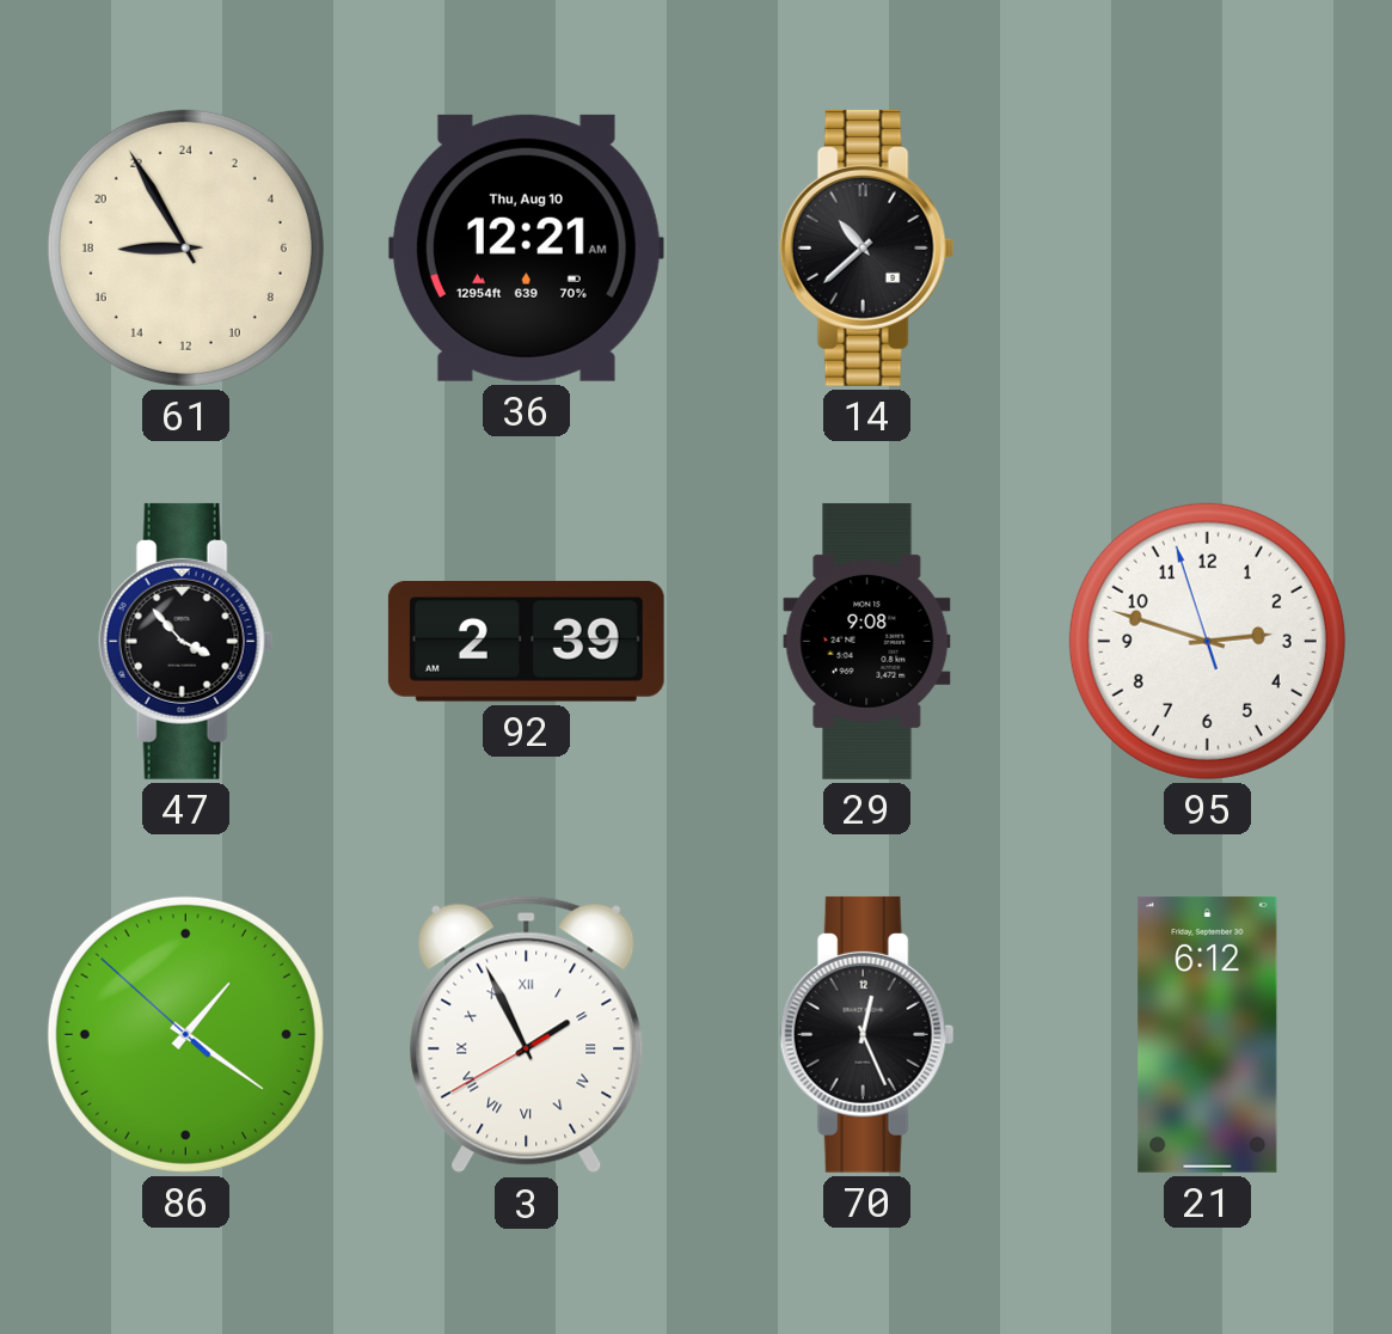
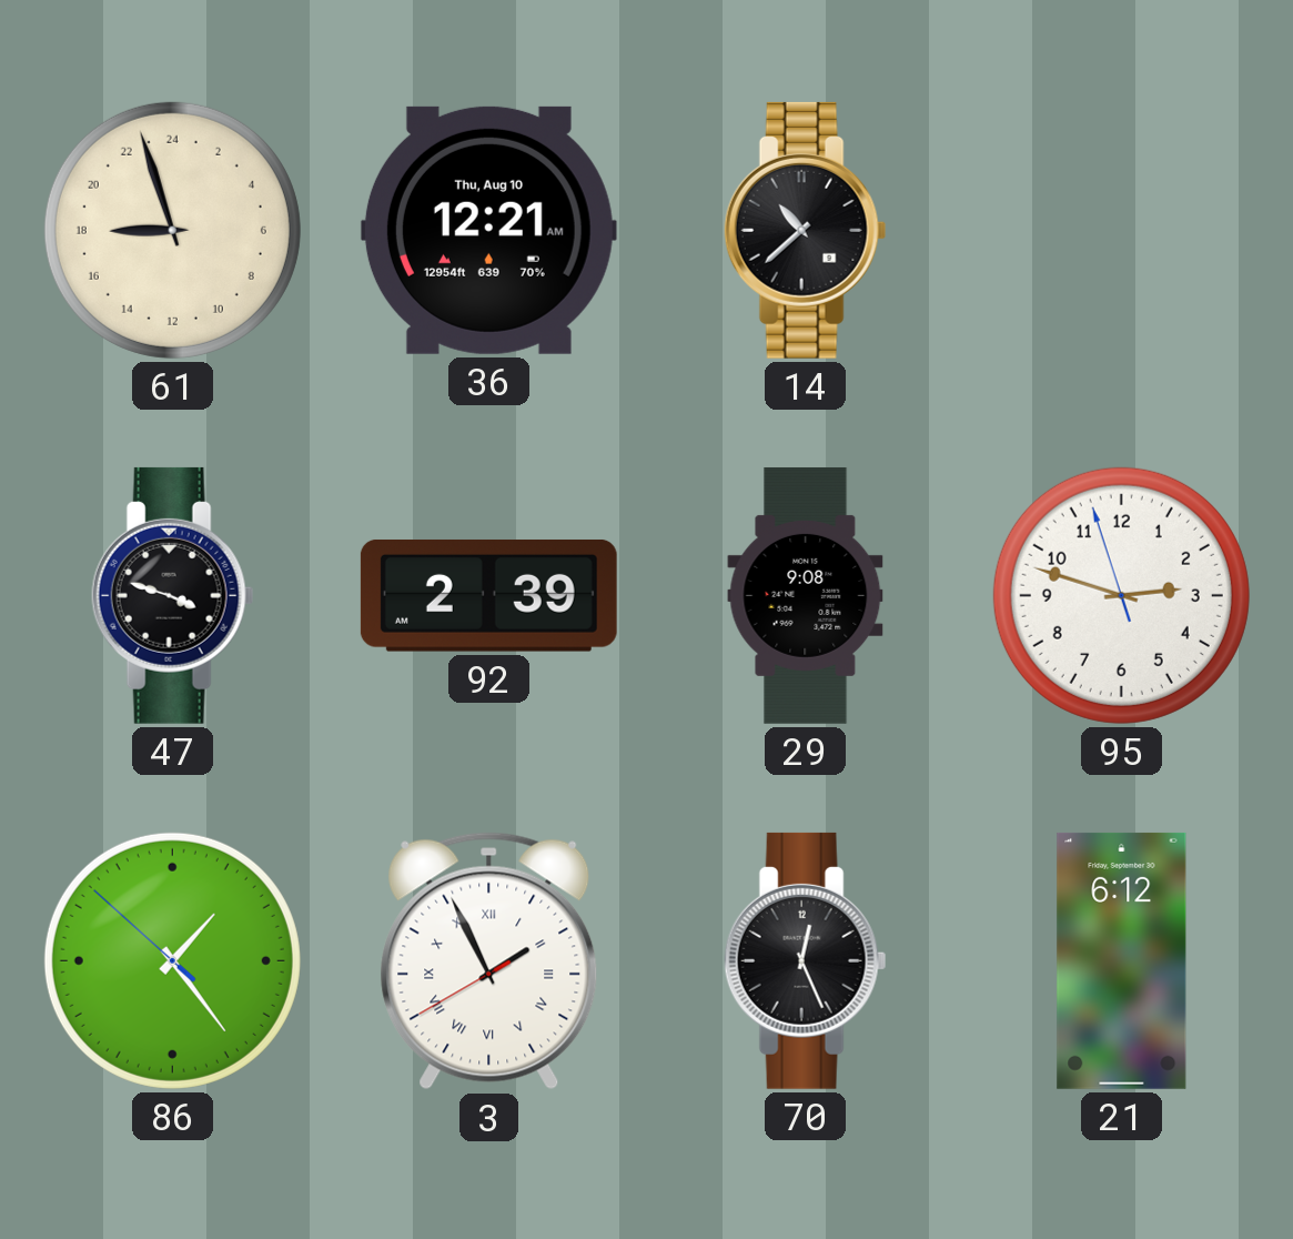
61: 17:55 -> 17:57 (172, 230)
47: 3:53 -> 3:48 (173, 595)
86: 1:20 -> 1:23 (172, 960)
